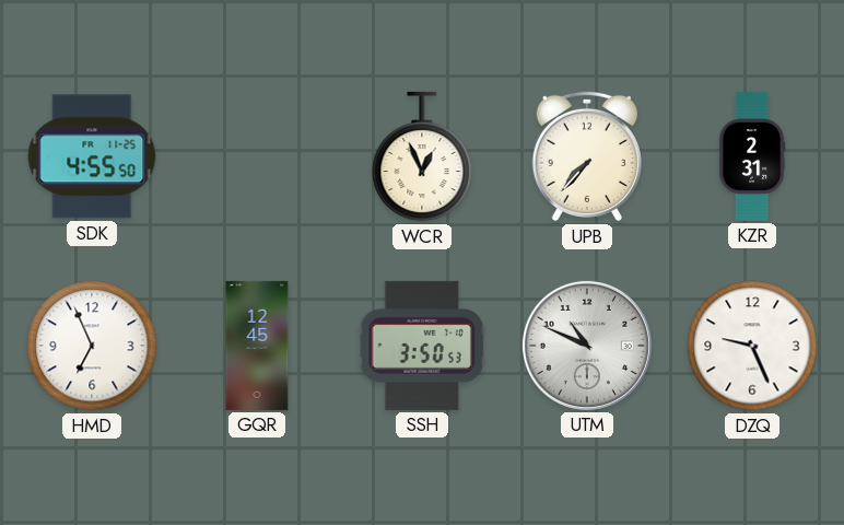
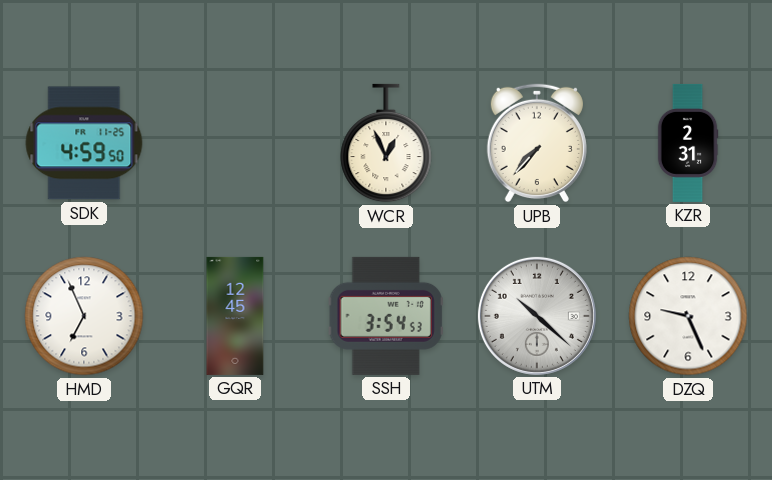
SDK: 4:55 -> 4:59 (84, 143)
SSH: 3:50 -> 3:54 (386, 316)
UTM: 10:49 -> 10:22 (537, 316)
